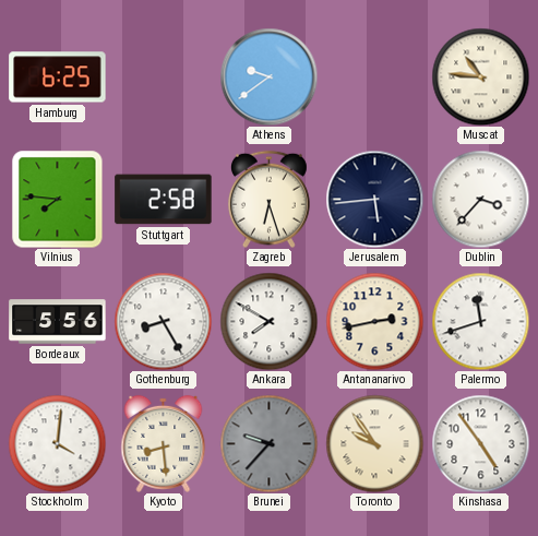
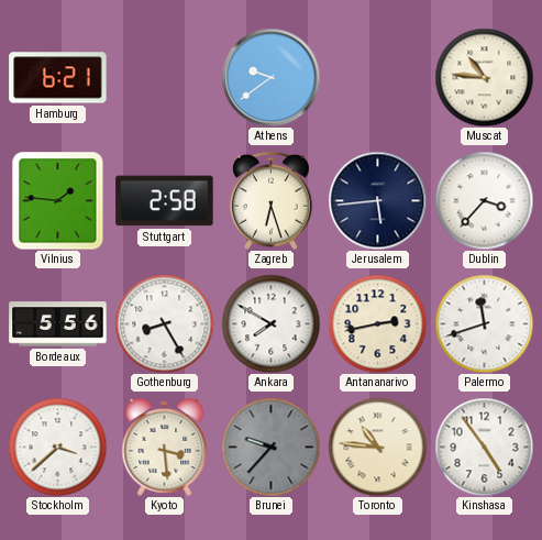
Hamburg: 6:25 -> 6:21 (58, 78)
Vilnius: 7:46 -> 1:46 (58, 200)
Stockholm: 4:01 -> 3:38 (57, 447)
Kyoto: 8:29 -> 3:29 (165, 447)
Toronto: 9:54 -> 10:46 (377, 447)
